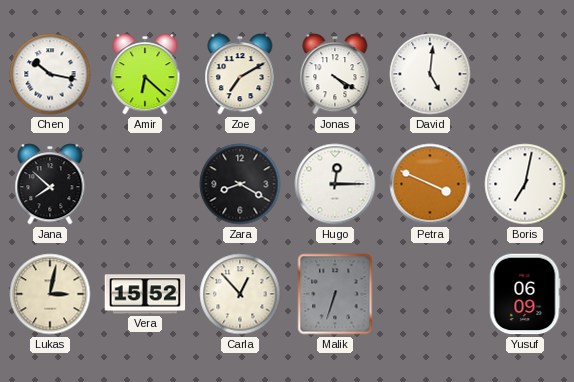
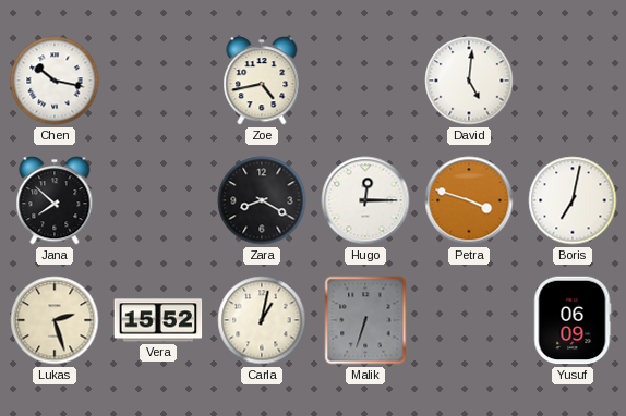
Amir: 6:22 -> none (145, 74)
Zoe: 7:10 -> 4:43 (262, 81)
Jonas: 4:20 -> none (335, 74)
Petra: 3:49 -> 3:48 (469, 200)
Lukas: 3:02 -> 2:27 (55, 320)
Carla: 12:53 -> 1:02 (262, 320)
